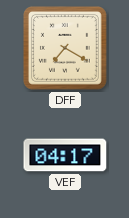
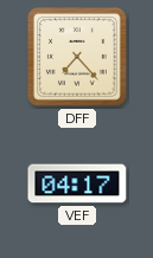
DFF: 7:20 -> 7:23 (77, 57)
